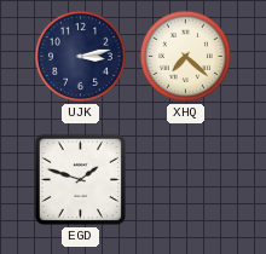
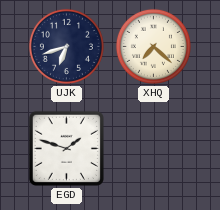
UJK: 3:13 -> 6:42 (66, 46)
